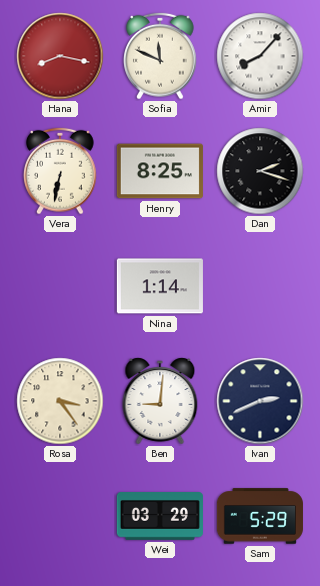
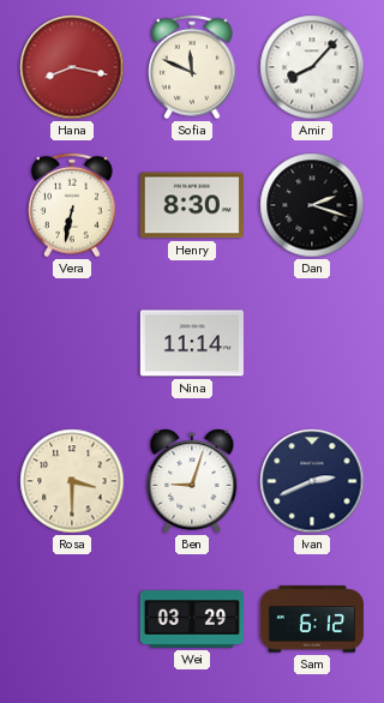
Henry: 8:25 -> 8:30 (192, 205)
Nina: 1:14 -> 11:14 (192, 343)
Rosa: 3:24 -> 3:30 (72, 481)
Ben: 9:01 -> 9:03 (192, 481)
Sam: 5:29 -> 6:12 (312, 619)
